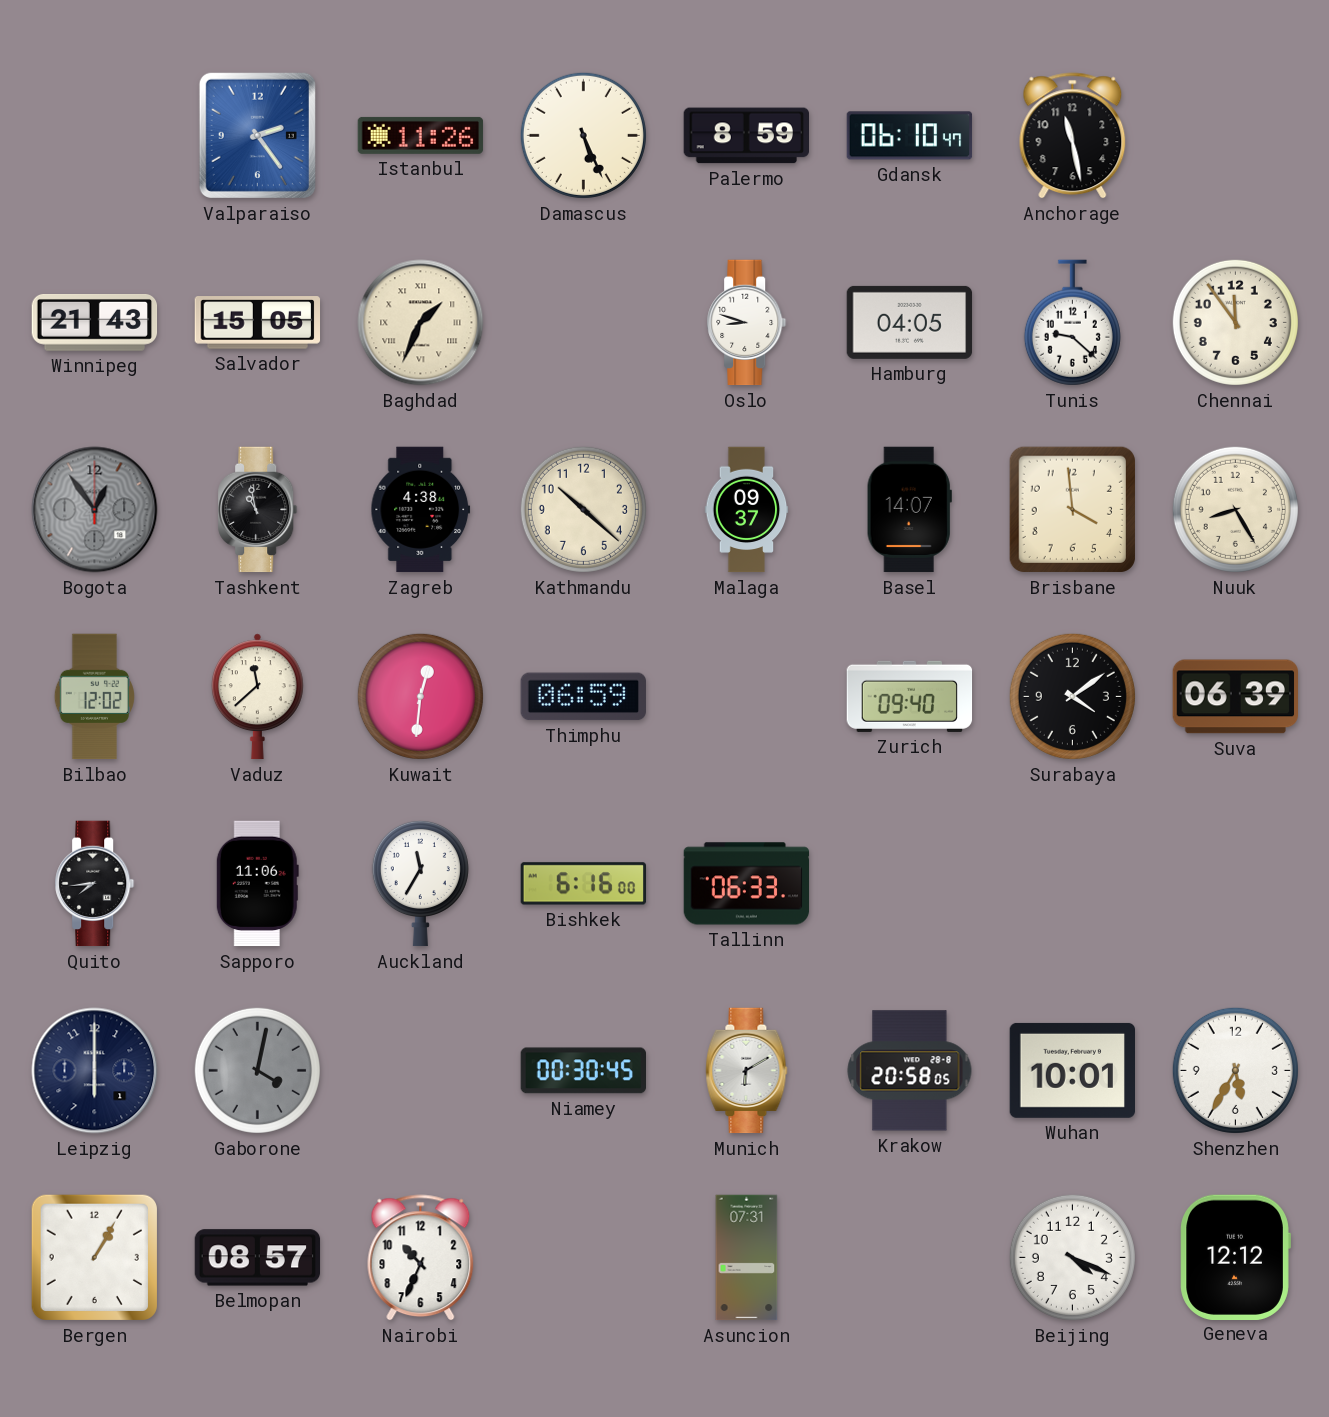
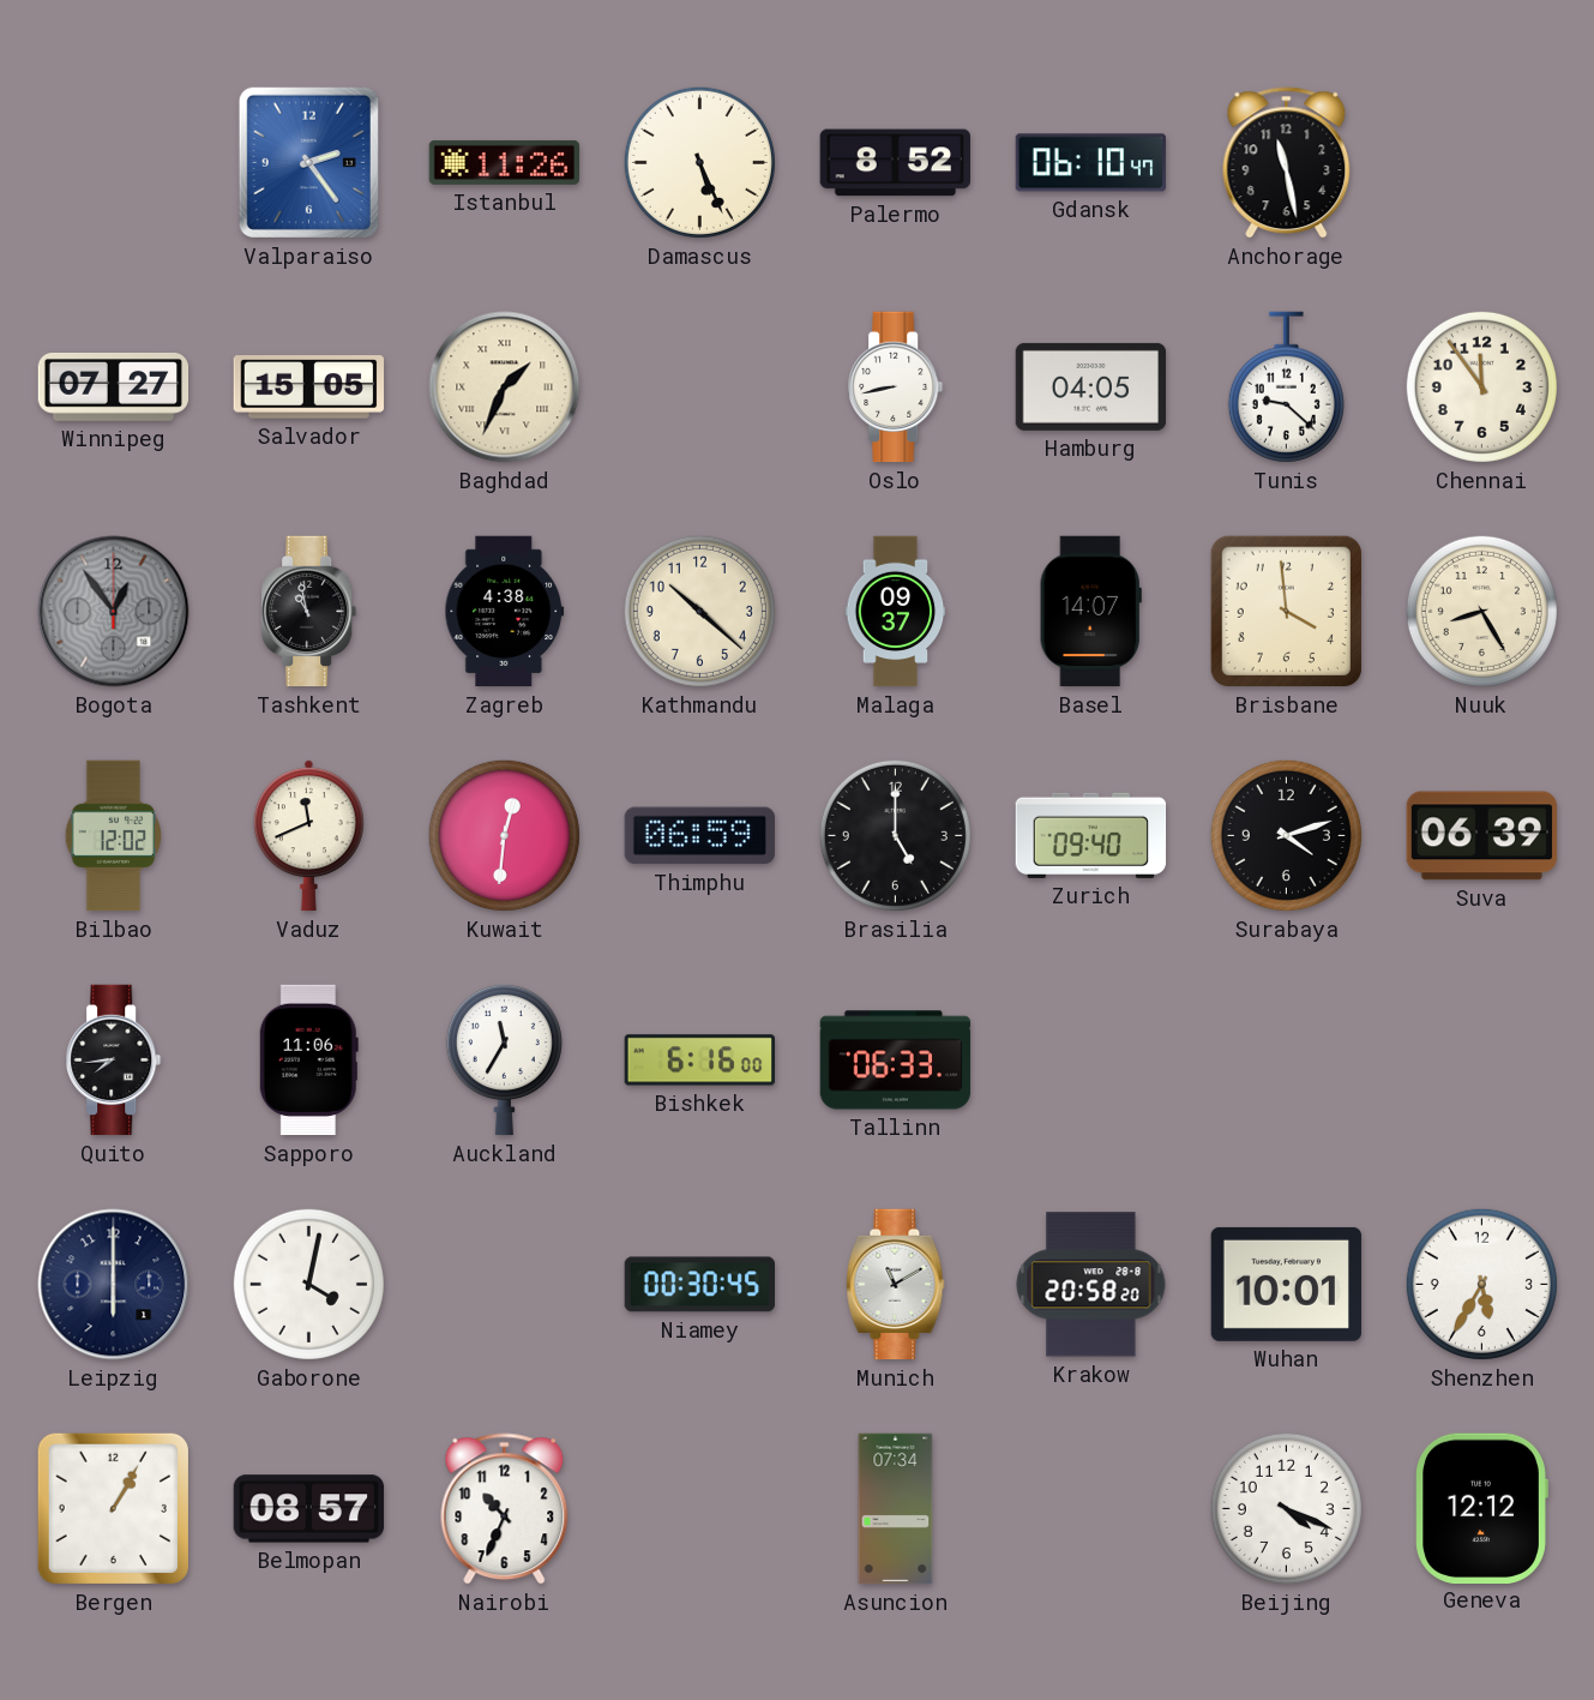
Palermo: 8:59 -> 8:52 (895, 163)
Winnipeg: 21:43 -> 07:27 (114, 388)
Oslo: 8:48 -> 8:43 (896, 388)
Vaduz: 11:38 -> 11:41 (308, 836)
Brasilia: none -> 5:00 (895, 835)
Surabaya: 4:09 -> 4:12 (1286, 835)
Gaborone dial: grey -> white (308, 1284)
Munich: 6:10 -> 11:10 (896, 1285)
Krakow: 20:58:05 -> 20:58:20 (1091, 1285)
Asuncion: 07:31 -> 07:34 (896, 1509)
